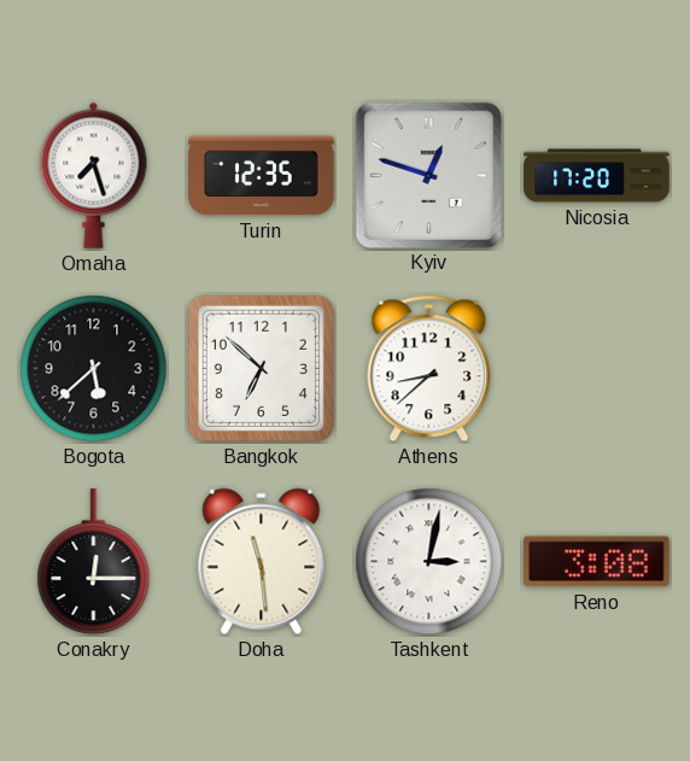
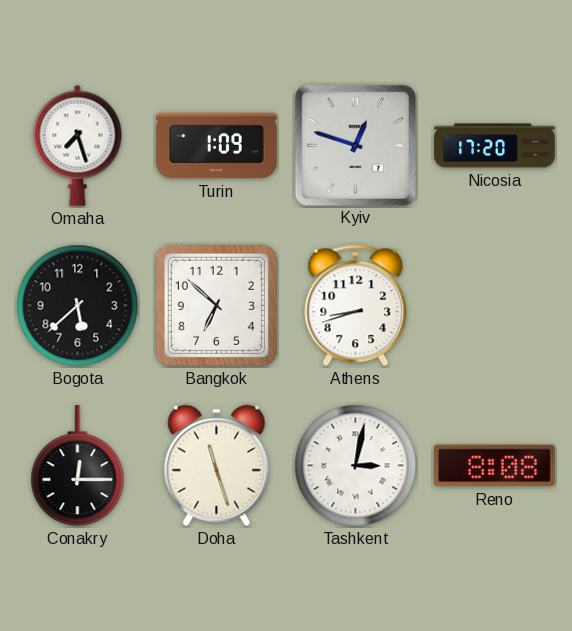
Turin: 12:35 -> 1:09 (217, 146)
Athens: 8:38 -> 8:42 (356, 306)
Doha: 11:29 -> 11:27 (217, 466)
Reno: 3:08 -> 8:08 (495, 466)
